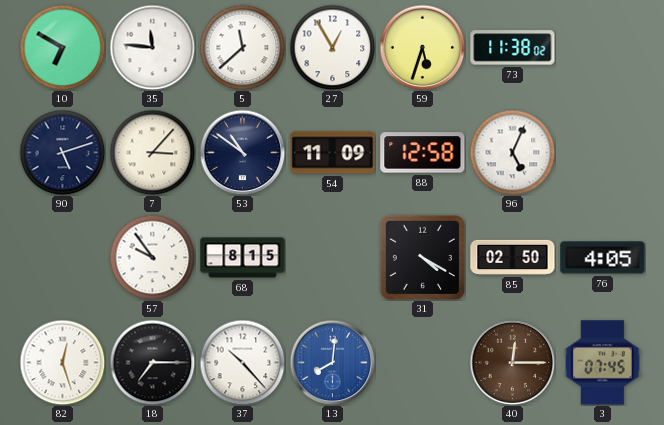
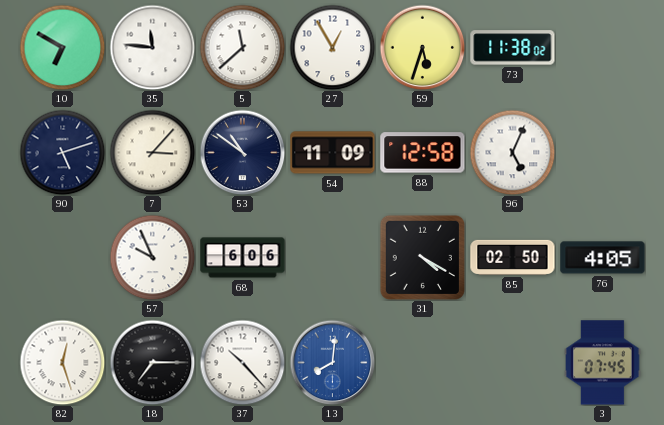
57: 9:54 -> 9:56 (152, 257)
68: 8:15 -> 6:06 (243, 258)
40: 12:15 -> none (512, 362)
